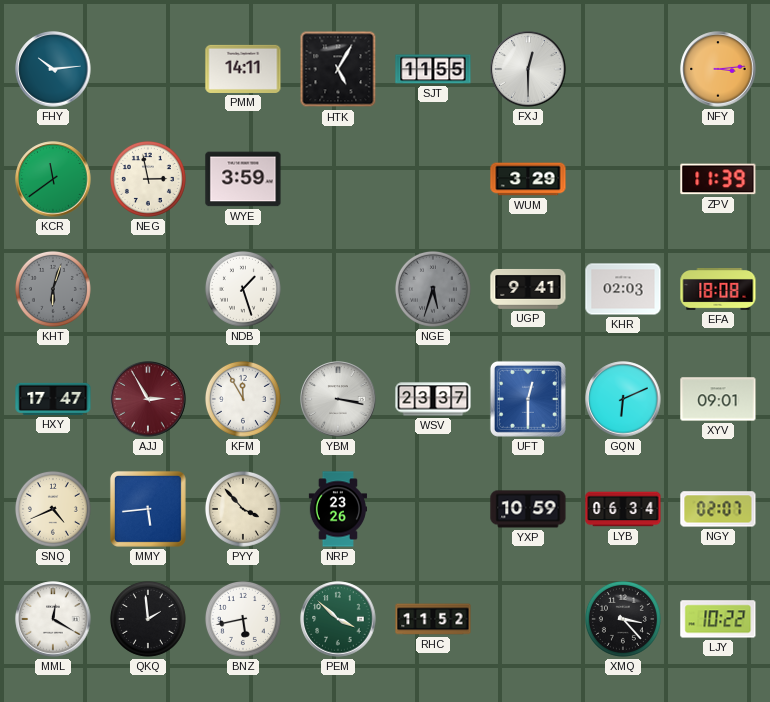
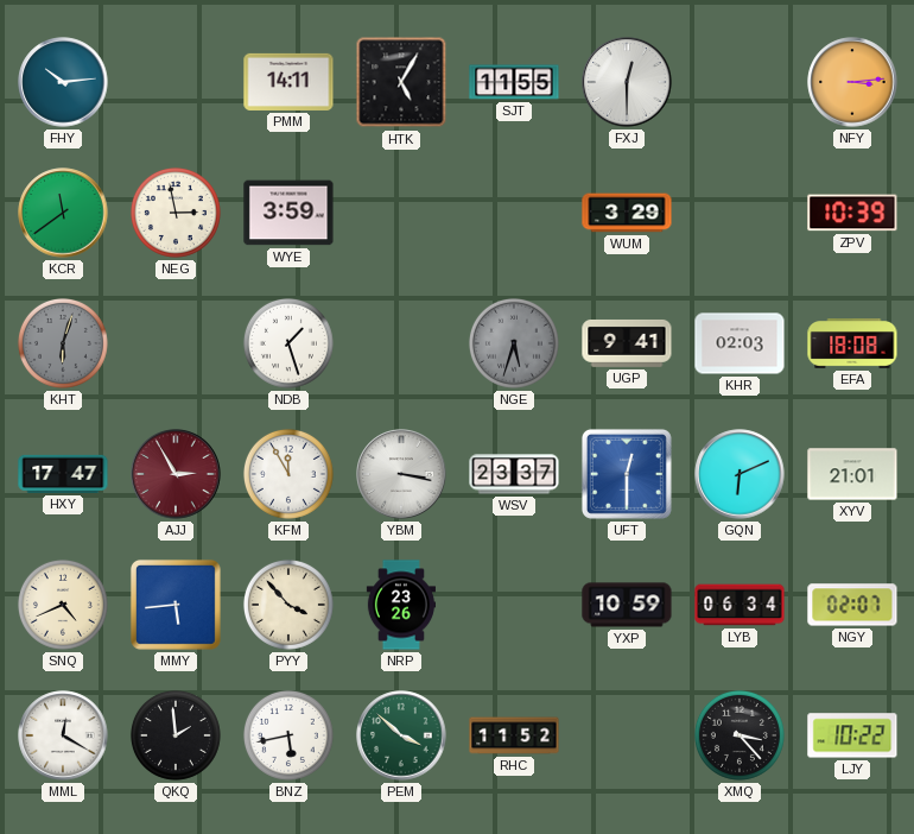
ZPV: 11:39 -> 10:39 (852, 213)
XYV: 09:01 -> 21:01 (852, 474)
